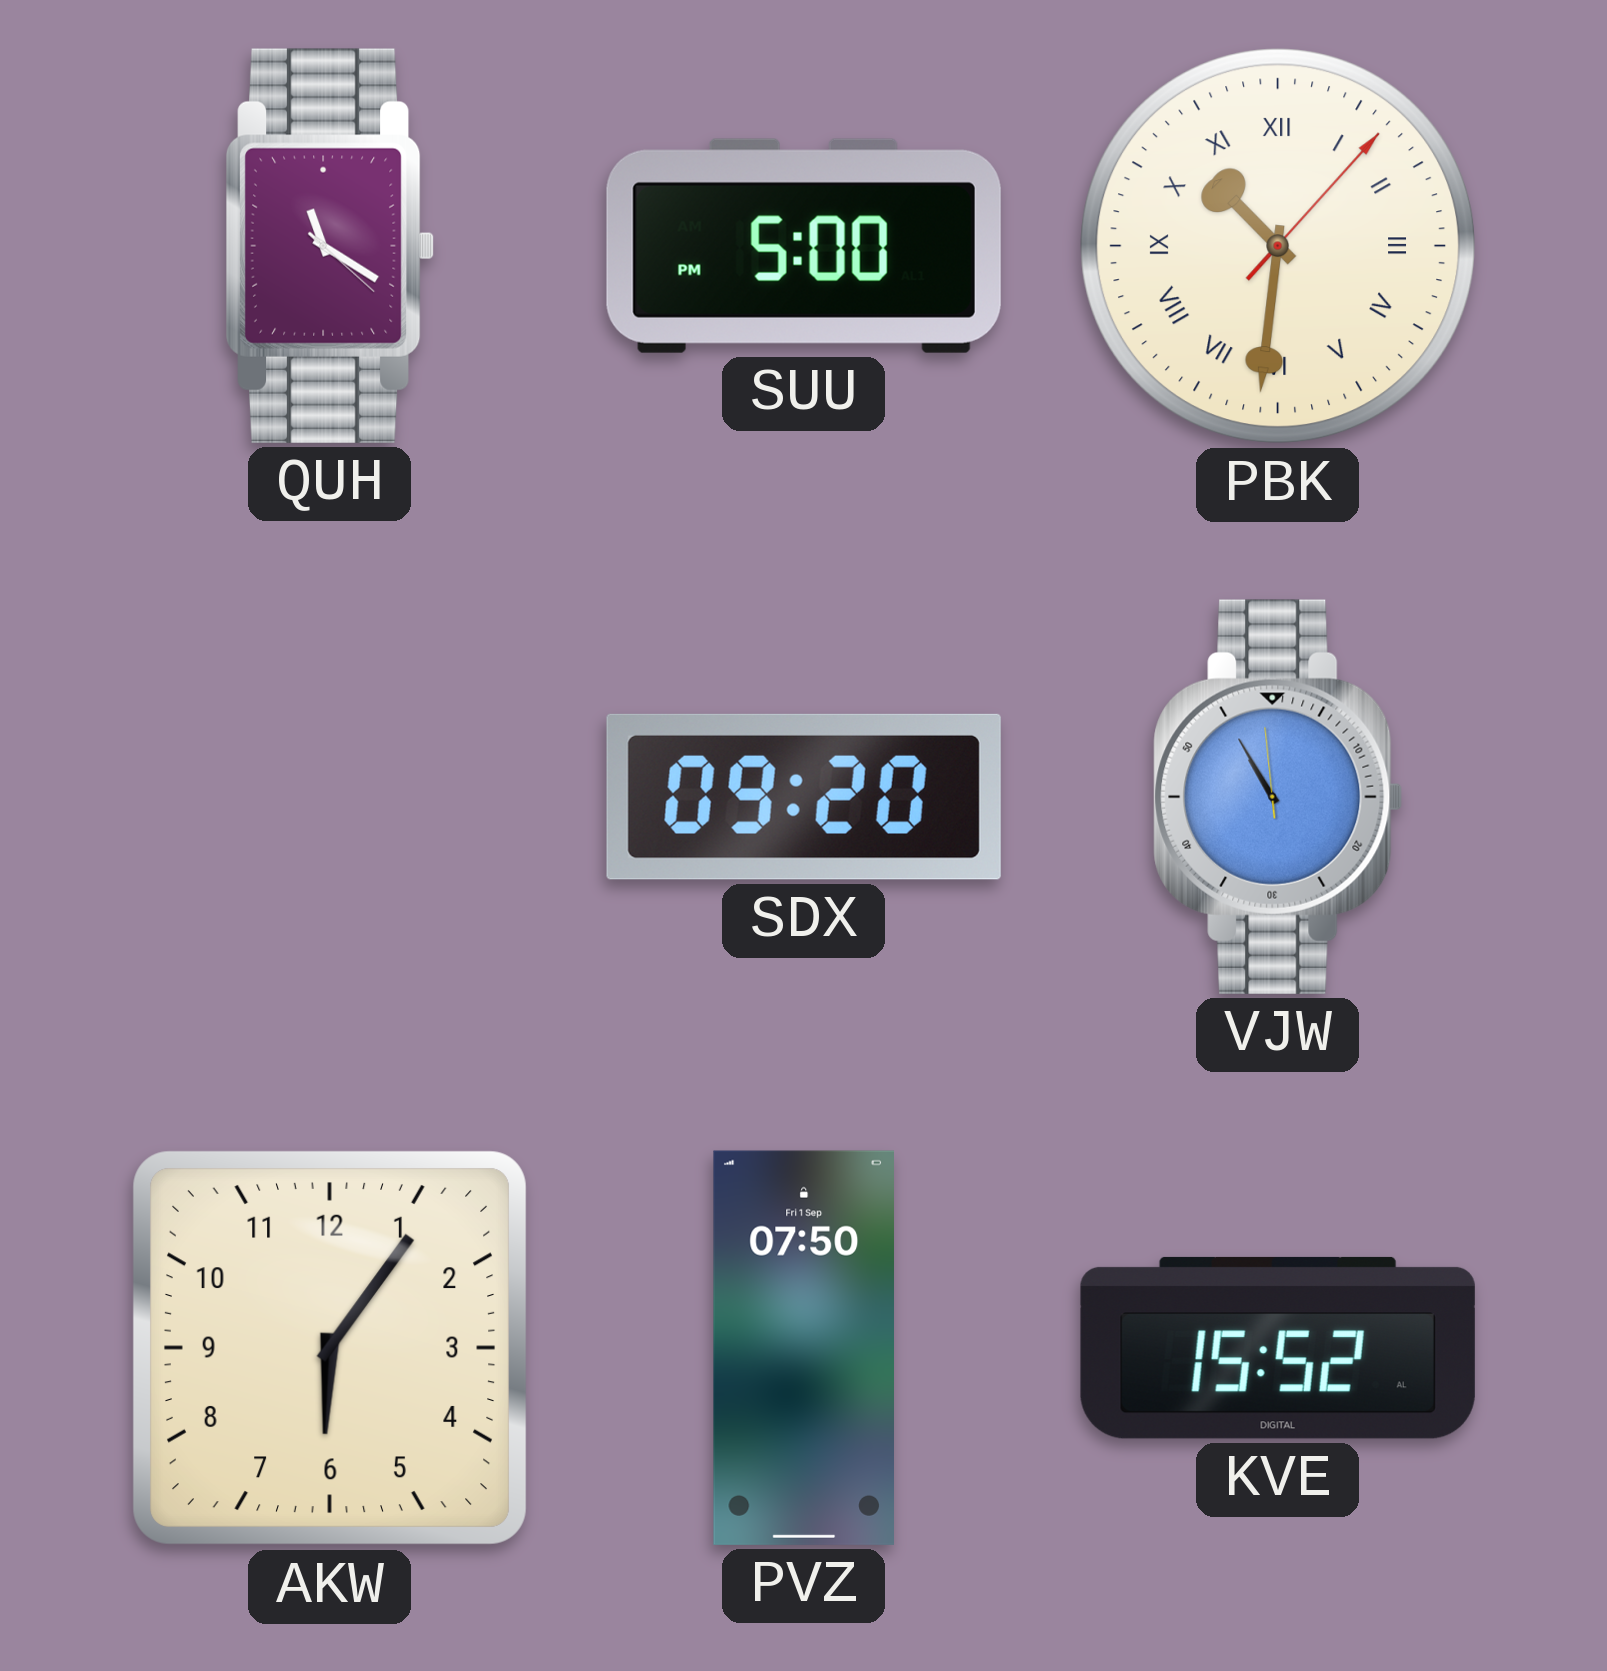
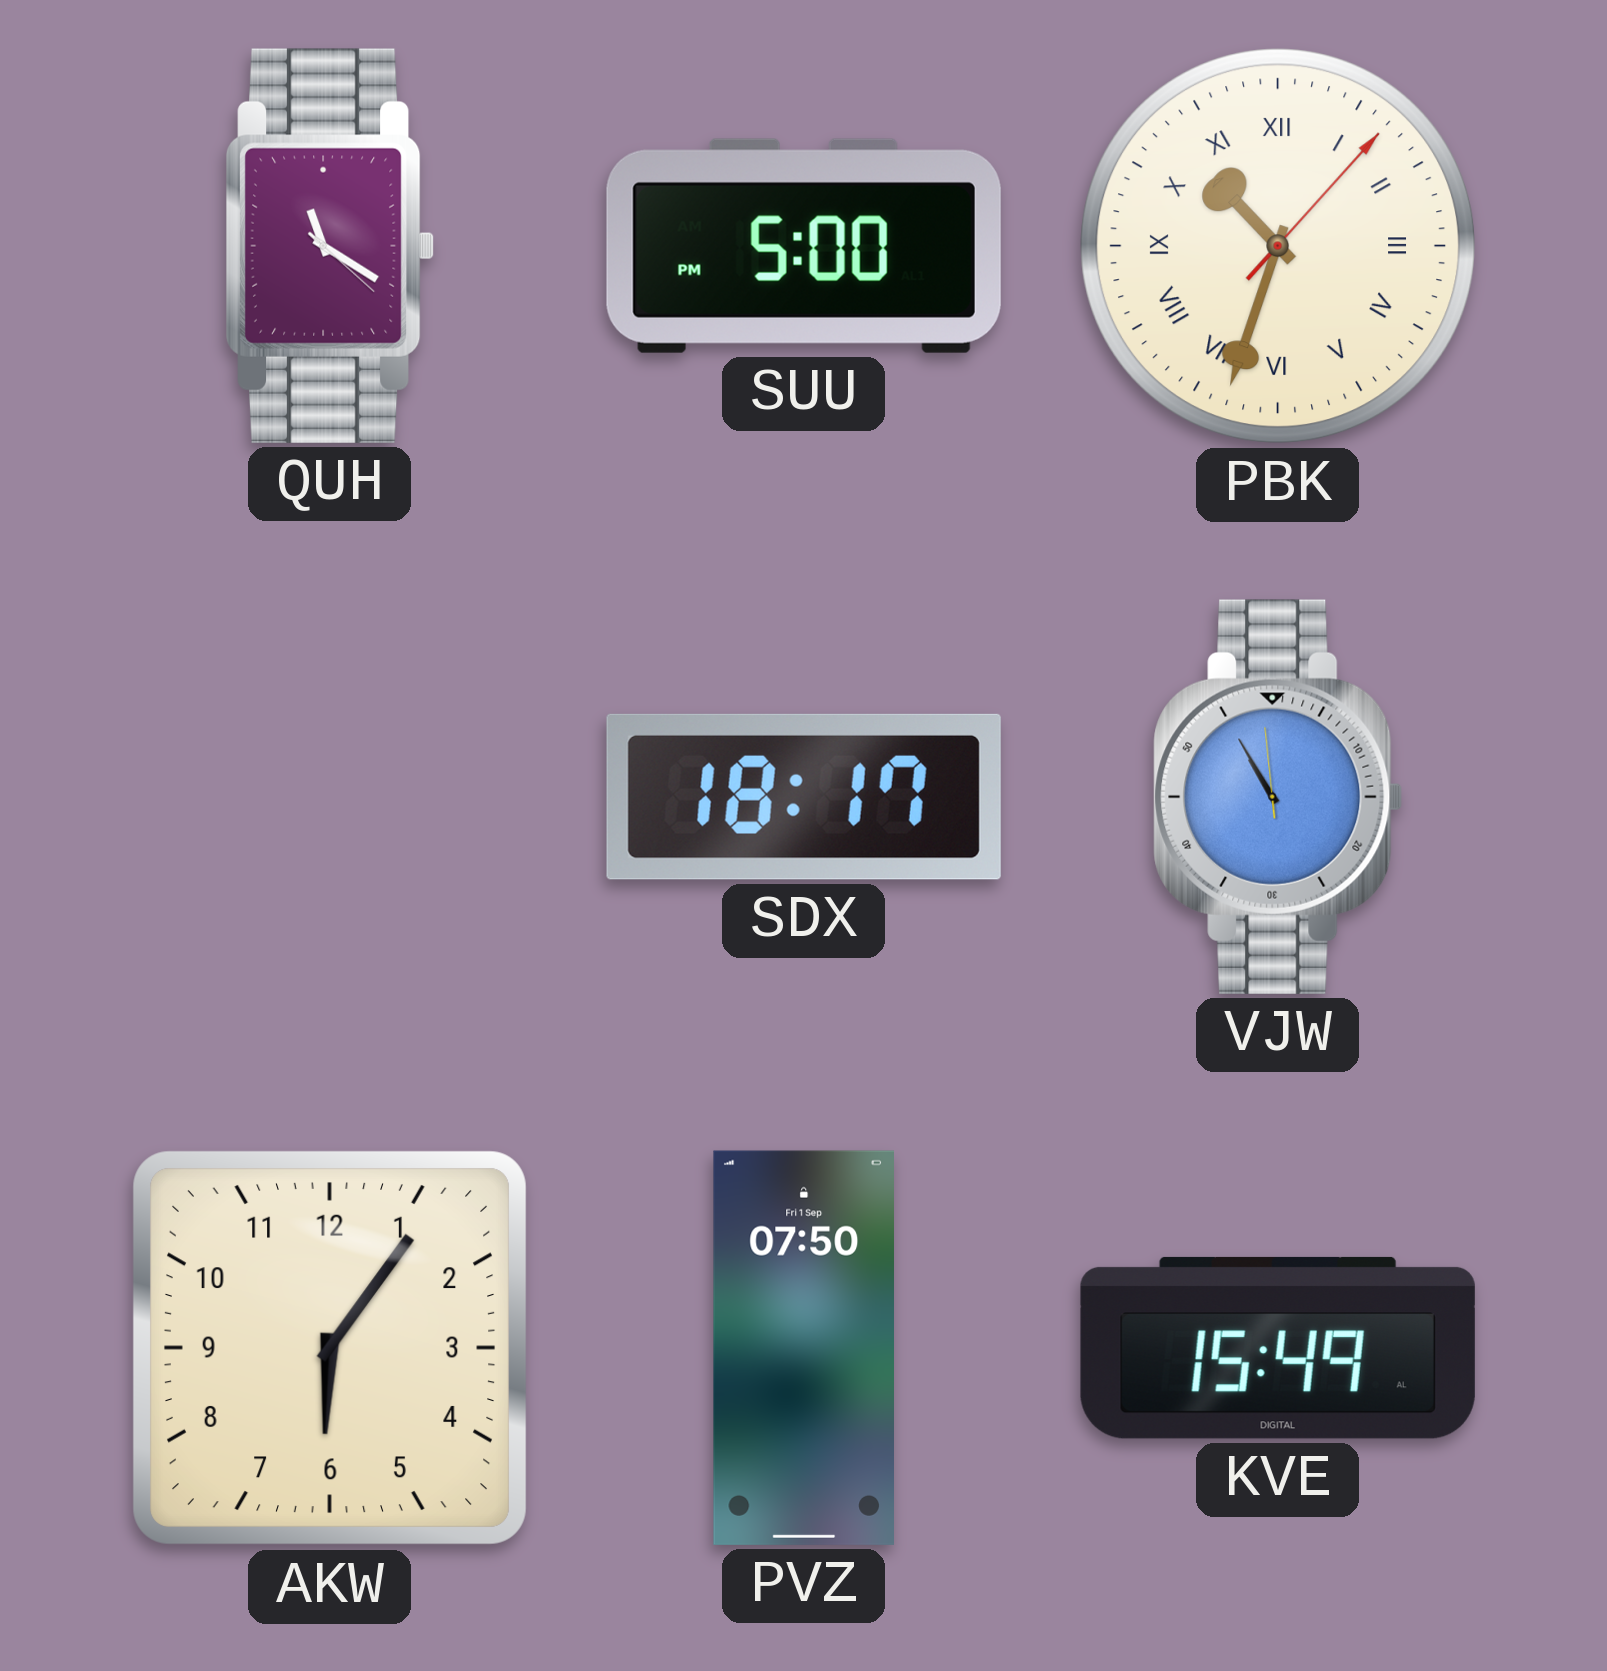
PBK: 10:31 -> 10:33 (1278, 246)
SDX: 09:20 -> 18:17 (804, 797)
KVE: 15:52 -> 15:49 (1278, 1348)
